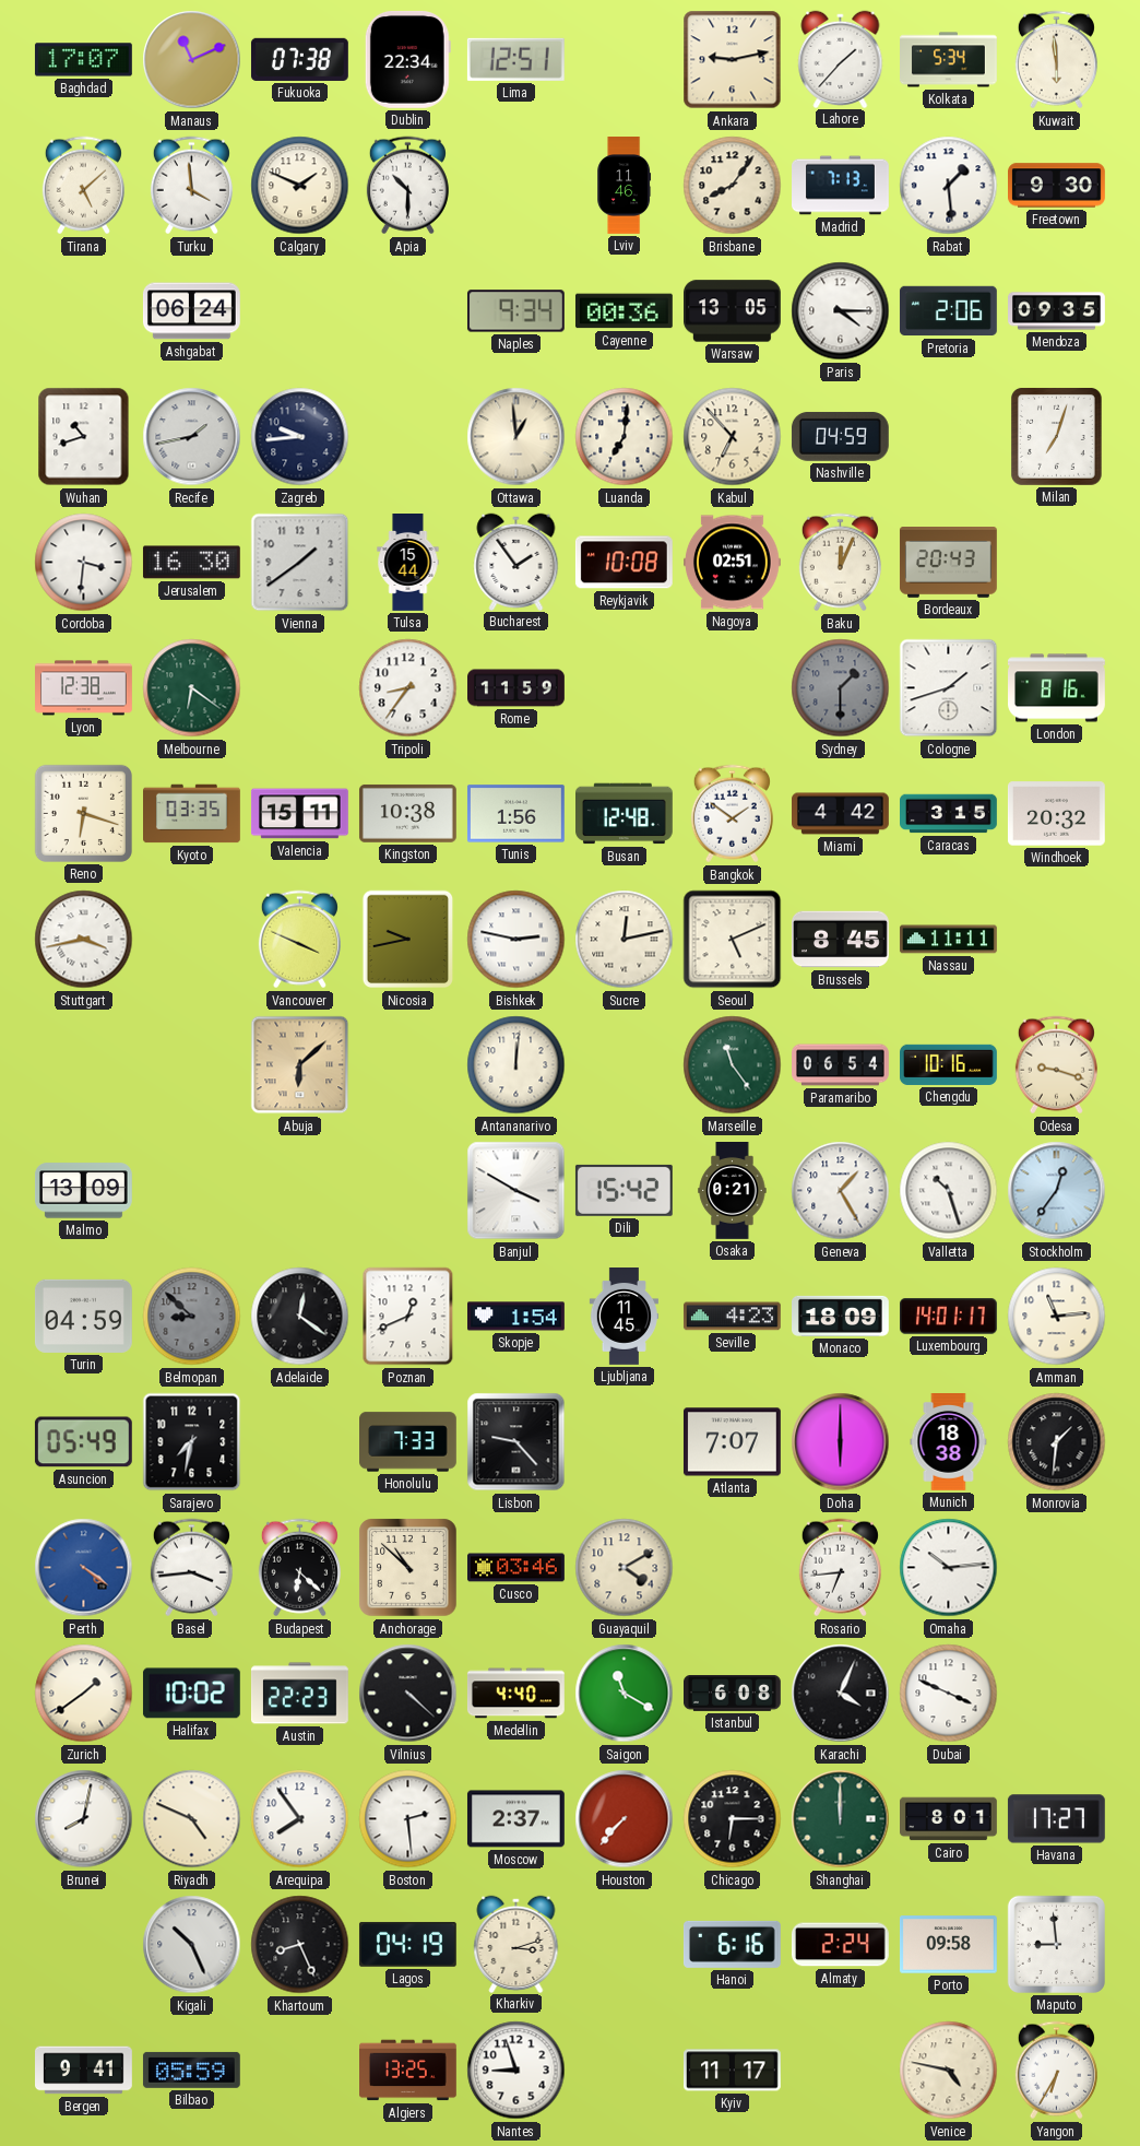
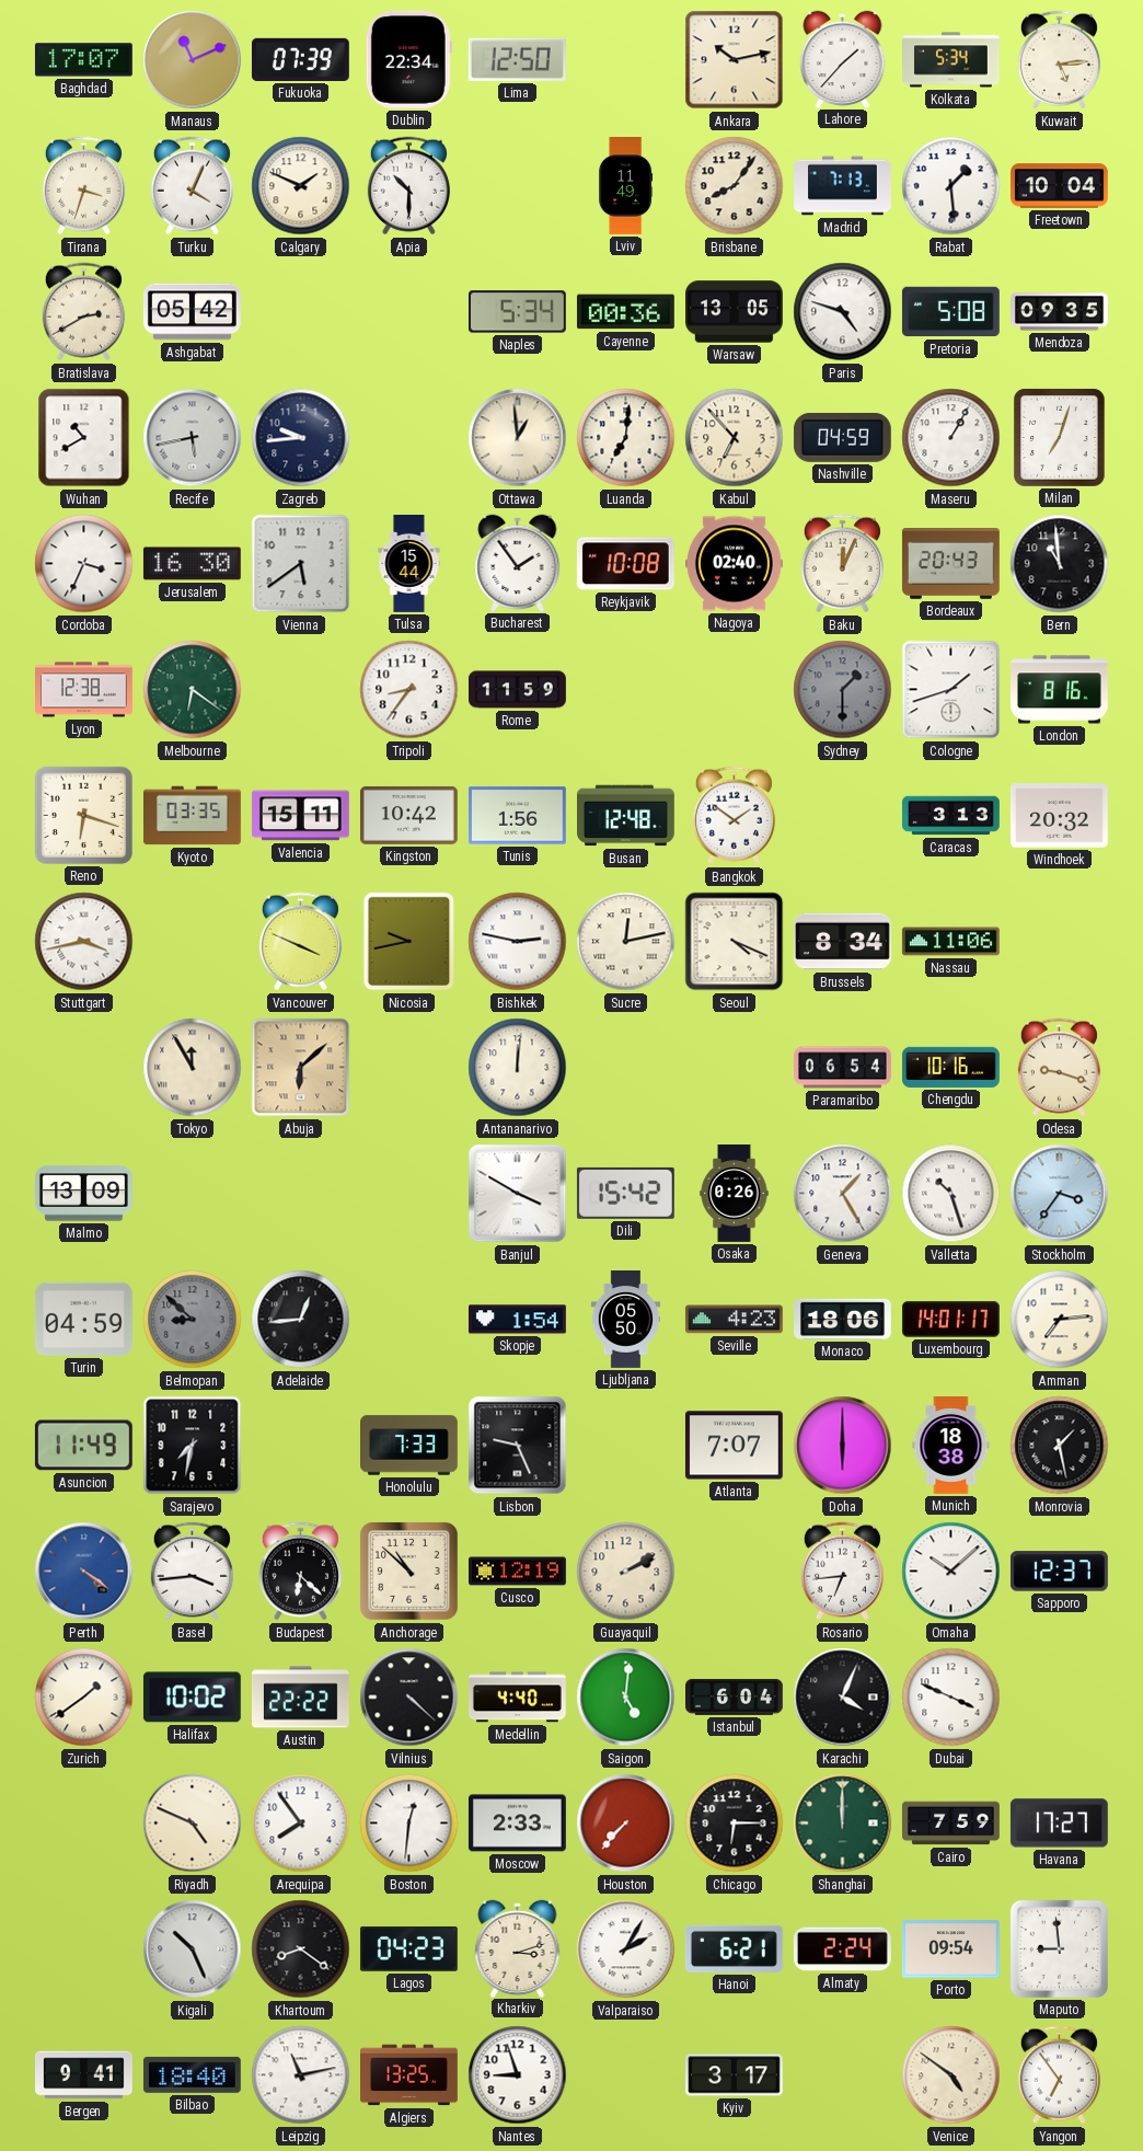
Fukuoka: 07:38 -> 07:39 (301, 59)
Lima: 12:51 -> 12:50 (517, 59)
Ankara: 9:13 -> 10:13 (735, 60)
Kuwait: 5:59 -> 5:14 (1059, 60)
Tirana: 5:08 -> 3:33 (83, 186)
Turku: 3:59 -> 4:04 (192, 186)
Lviv: 11:46 -> 11:49 (626, 186)
Freetown: 9:30 -> 10:04 (1060, 186)
Bratislava: none -> 2:40 (83, 312)
Ashgabat: 06:24 -> 05:42 (192, 312)
Naples: 9:34 -> 5:34 (517, 312)
Paris: 4:15 -> 4:48 (843, 312)
Pretoria: 2:06 -> 5:08 (950, 312)
Wuhan: 10:42 -> 10:40 (84, 438)
Recife: 1:43 -> 5:43 (193, 438)
Maseru: none -> 1:05 (951, 438)
Cordoba: 3:31 -> 3:34 (84, 564)
Vienna: 1:39 -> 5:39 (301, 564)
Nagoya: 02:51 -> 02:40 (735, 564)
Bern: none -> 10:59 (1060, 564)
Kingston: 10:38 -> 10:42 (408, 815)
Miami: 4:42 -> none (841, 814)
Caracas: 3:15 -> 3:13 (951, 816)
Seoul: 5:11 -> 4:19 (735, 942)
Brussels: 8:45 -> 8:34 (843, 942)
Nassau: 11:11 -> 11:06 (951, 942)
Tokyo: none -> 11:55 (193, 1068)
Marseille: 11:24 -> none (733, 1065)
Osaka: 0:21 -> 0:26 (735, 1194)
Stockholm: 12:36 -> 3:36 (1060, 1194)
Adelaide: 12:21 -> 12:44 (301, 1320)
Poznan: 12:41 -> none (408, 1317)
Ljubljana: 11:45 -> 05:50 (625, 1320)
Monaco: 18:09 -> 18:06 (843, 1319)
Amman: 11:14 -> 7:14 (1060, 1320)
Asuncion: 05:49 -> 11:49 (83, 1446)
Lisbon: 9:23 -> 9:26 (518, 1446)
Monrovia: 1:31 -> 1:28 (1060, 1446)
Cusco: 03:46 -> 12:19 (518, 1572)
Guayaquil: 4:10 -> 2:10 (626, 1572)
Omaha: 10:14 -> 10:08 (951, 1572)
Sapporo: none -> 12:37 (1059, 1572)
Austin: 22:23 -> 22:22 (300, 1698)
Saigon: 11:20 -> 5:01 (626, 1698)
Istanbul: 6:08 -> 6:04 (735, 1698)
Brunei: 8:02 -> none (84, 1819)
Boston: 2:29 -> 12:31 (409, 1824)
Moscow: 2:37 -> 2:33 (517, 1824)
Cairo: 8:01 -> 7:59 (951, 1824)
Khartoum: 8:26 -> 8:21 (301, 1949)
Lagos: 04:19 -> 04:23 (408, 1949)
Valparaiso: none -> 2:05 (626, 1949)
Hanoi: 6:16 -> 6:21 (734, 1948)
Porto: 09:58 -> 09:54 (950, 1949)
Bilbao: 05:59 -> 18:40 (192, 2074)
Leipzig: none -> 11:13 (301, 2075)
Kyiv: 11:17 -> 3:17 (735, 2075)
Venice: 4:47 -> 4:51 (951, 2075)
Yangon: 6:35 -> 6:54 (1059, 2075)
